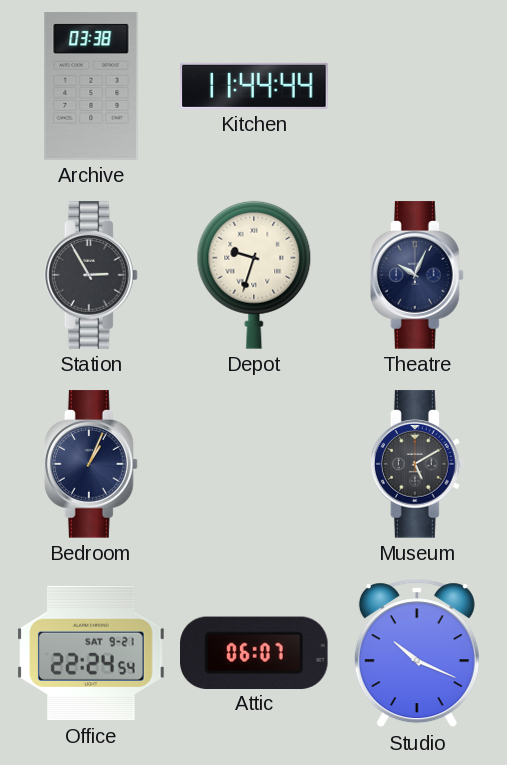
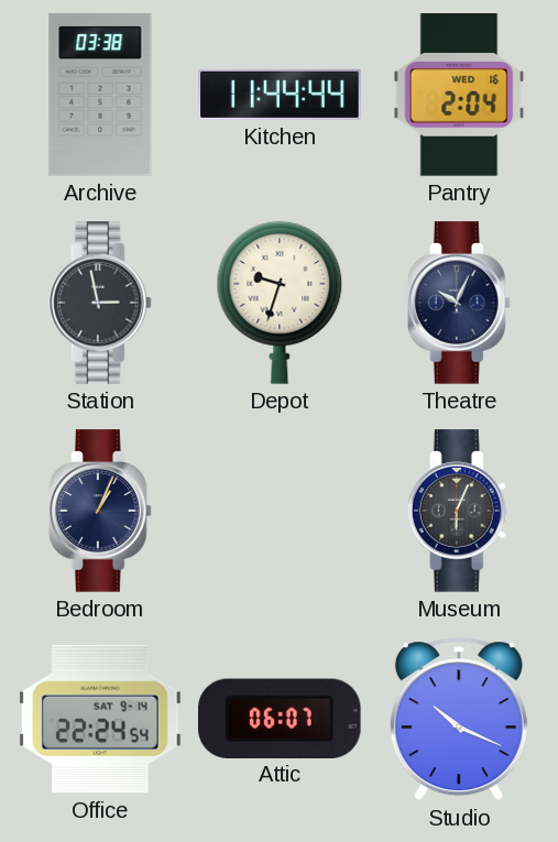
Pantry: none -> 2:04 (459, 95)
Station: 2:55 -> 2:58 (100, 303)
Museum: 5:10 -> 6:04 (459, 511)
Office date: SAT 9-21 -> SAT 9-14 (100, 719)
